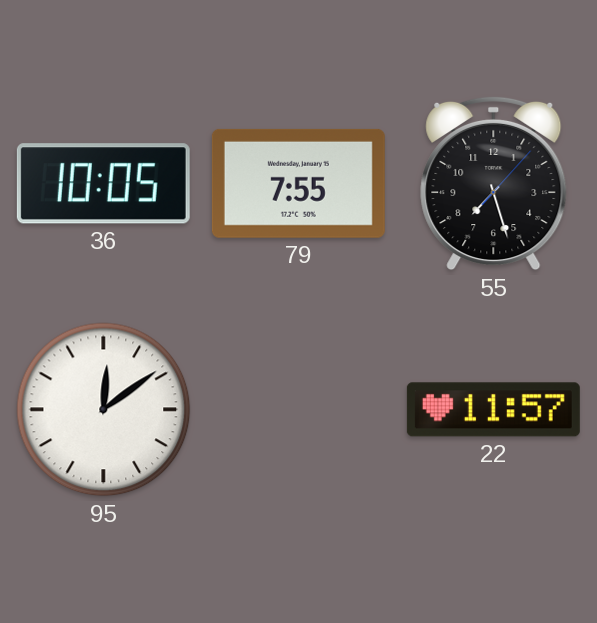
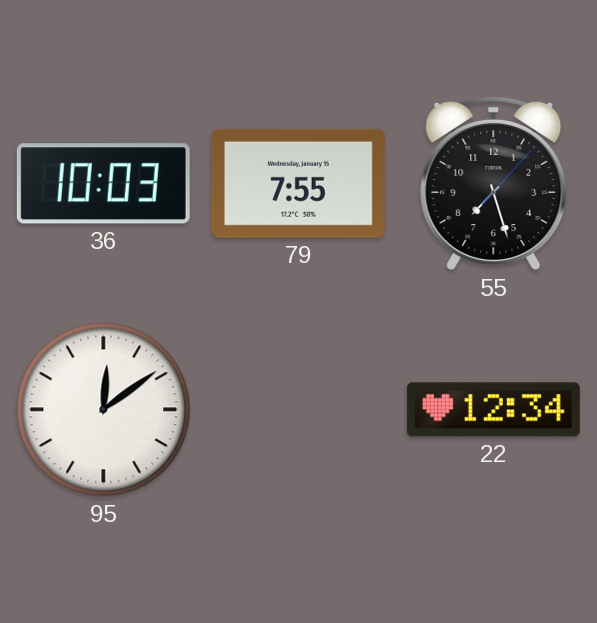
36: 10:05 -> 10:03 (103, 184)
22: 11:57 -> 12:34 (493, 410)
